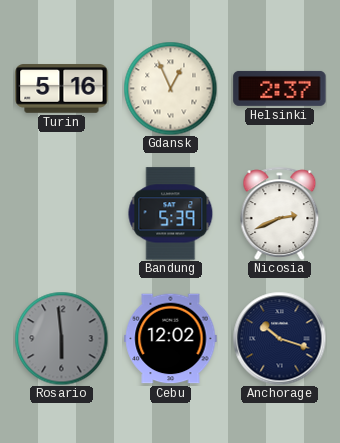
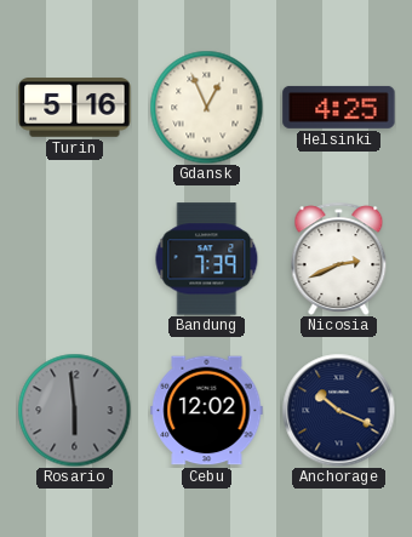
Helsinki: 2:37 -> 4:25 (339, 107)
Bandung: 5:39 -> 7:39 (207, 259)
Anchorage: 10:18 -> 10:19 (338, 410)
